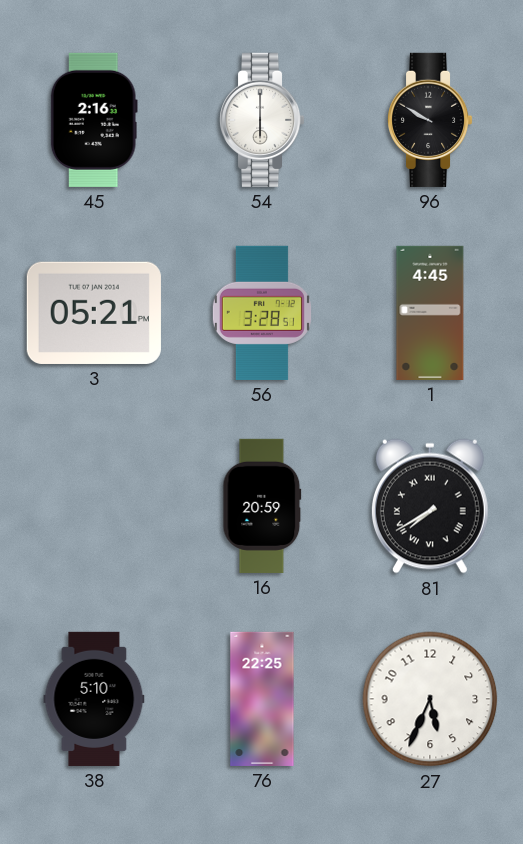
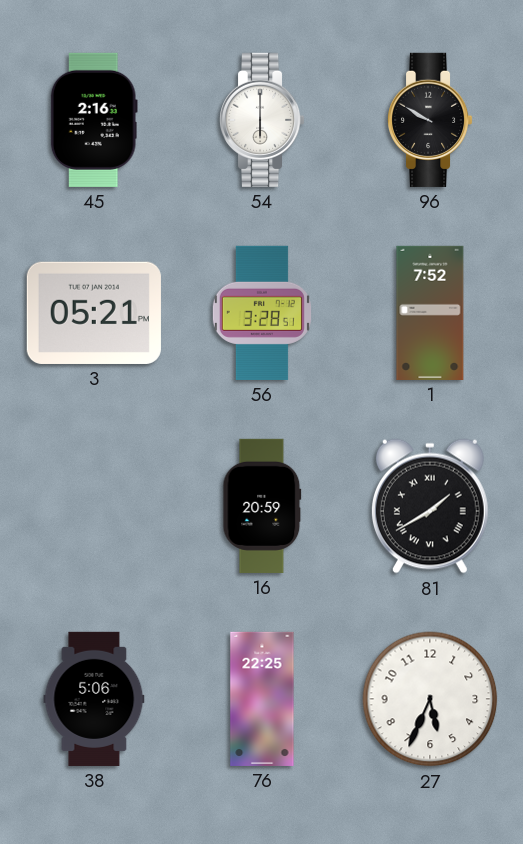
1: 4:45 -> 7:52 (430, 313)
81: 7:40 -> 1:40 (430, 506)
38: 5:10 -> 5:06 (94, 699)
